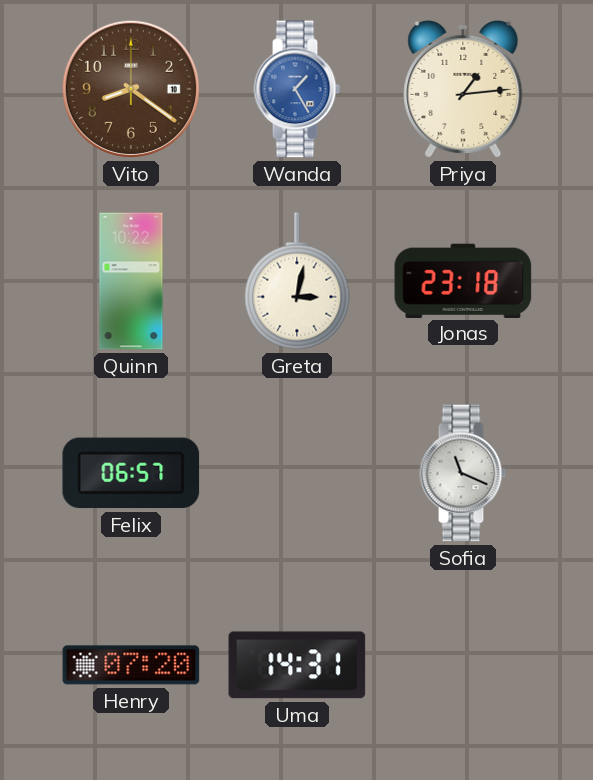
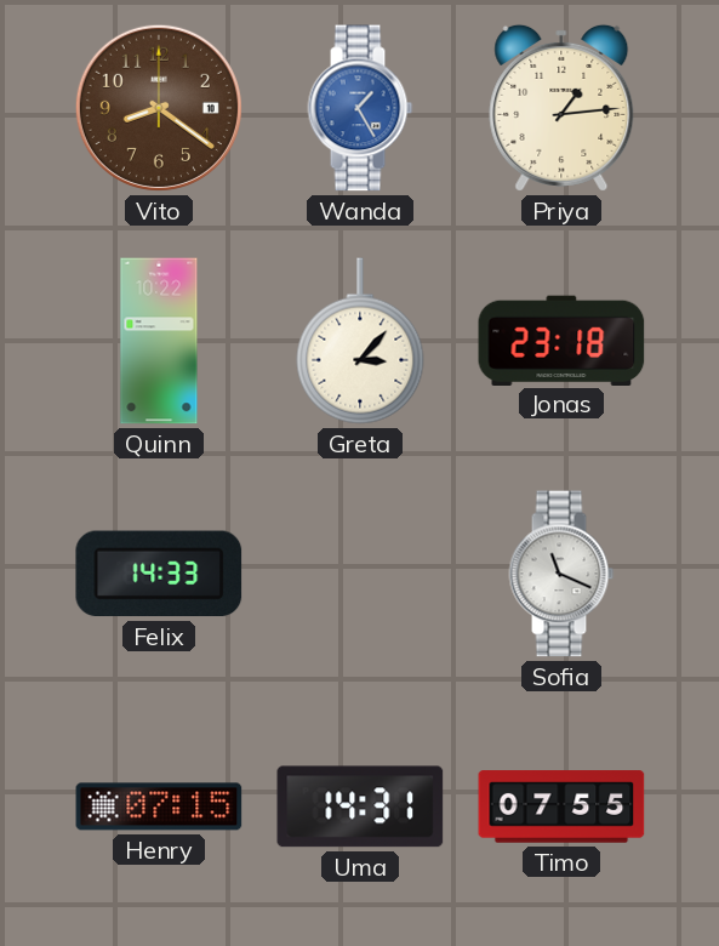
Greta: 3:02 -> 3:07 (360, 341)
Felix: 06:57 -> 14:33 (159, 574)
Henry: 07:20 -> 07:15 (159, 807)
Timo: none -> 07:55 (561, 807)
